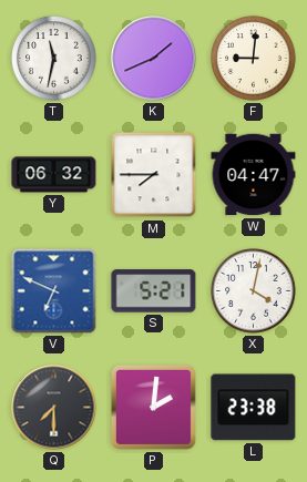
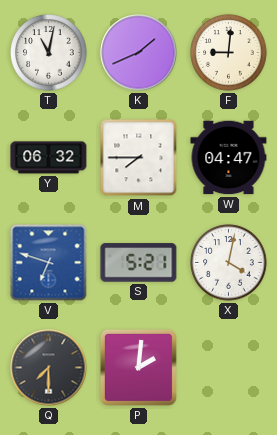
T: 11:32 -> 11:02 (49, 53)
V: 6:49 -> 6:48 (49, 263)
L: 23:38 -> none (254, 408)
